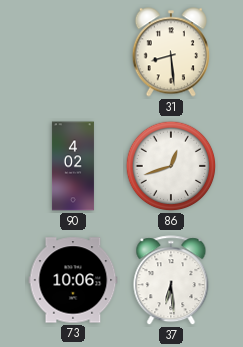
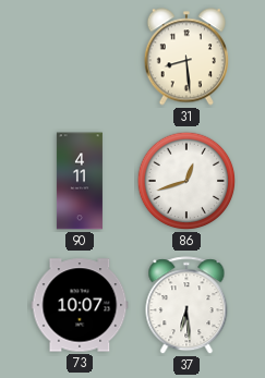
90: 4:02 -> 4:11 (80, 181)
73: 10:06 -> 10:07 (80, 305)
